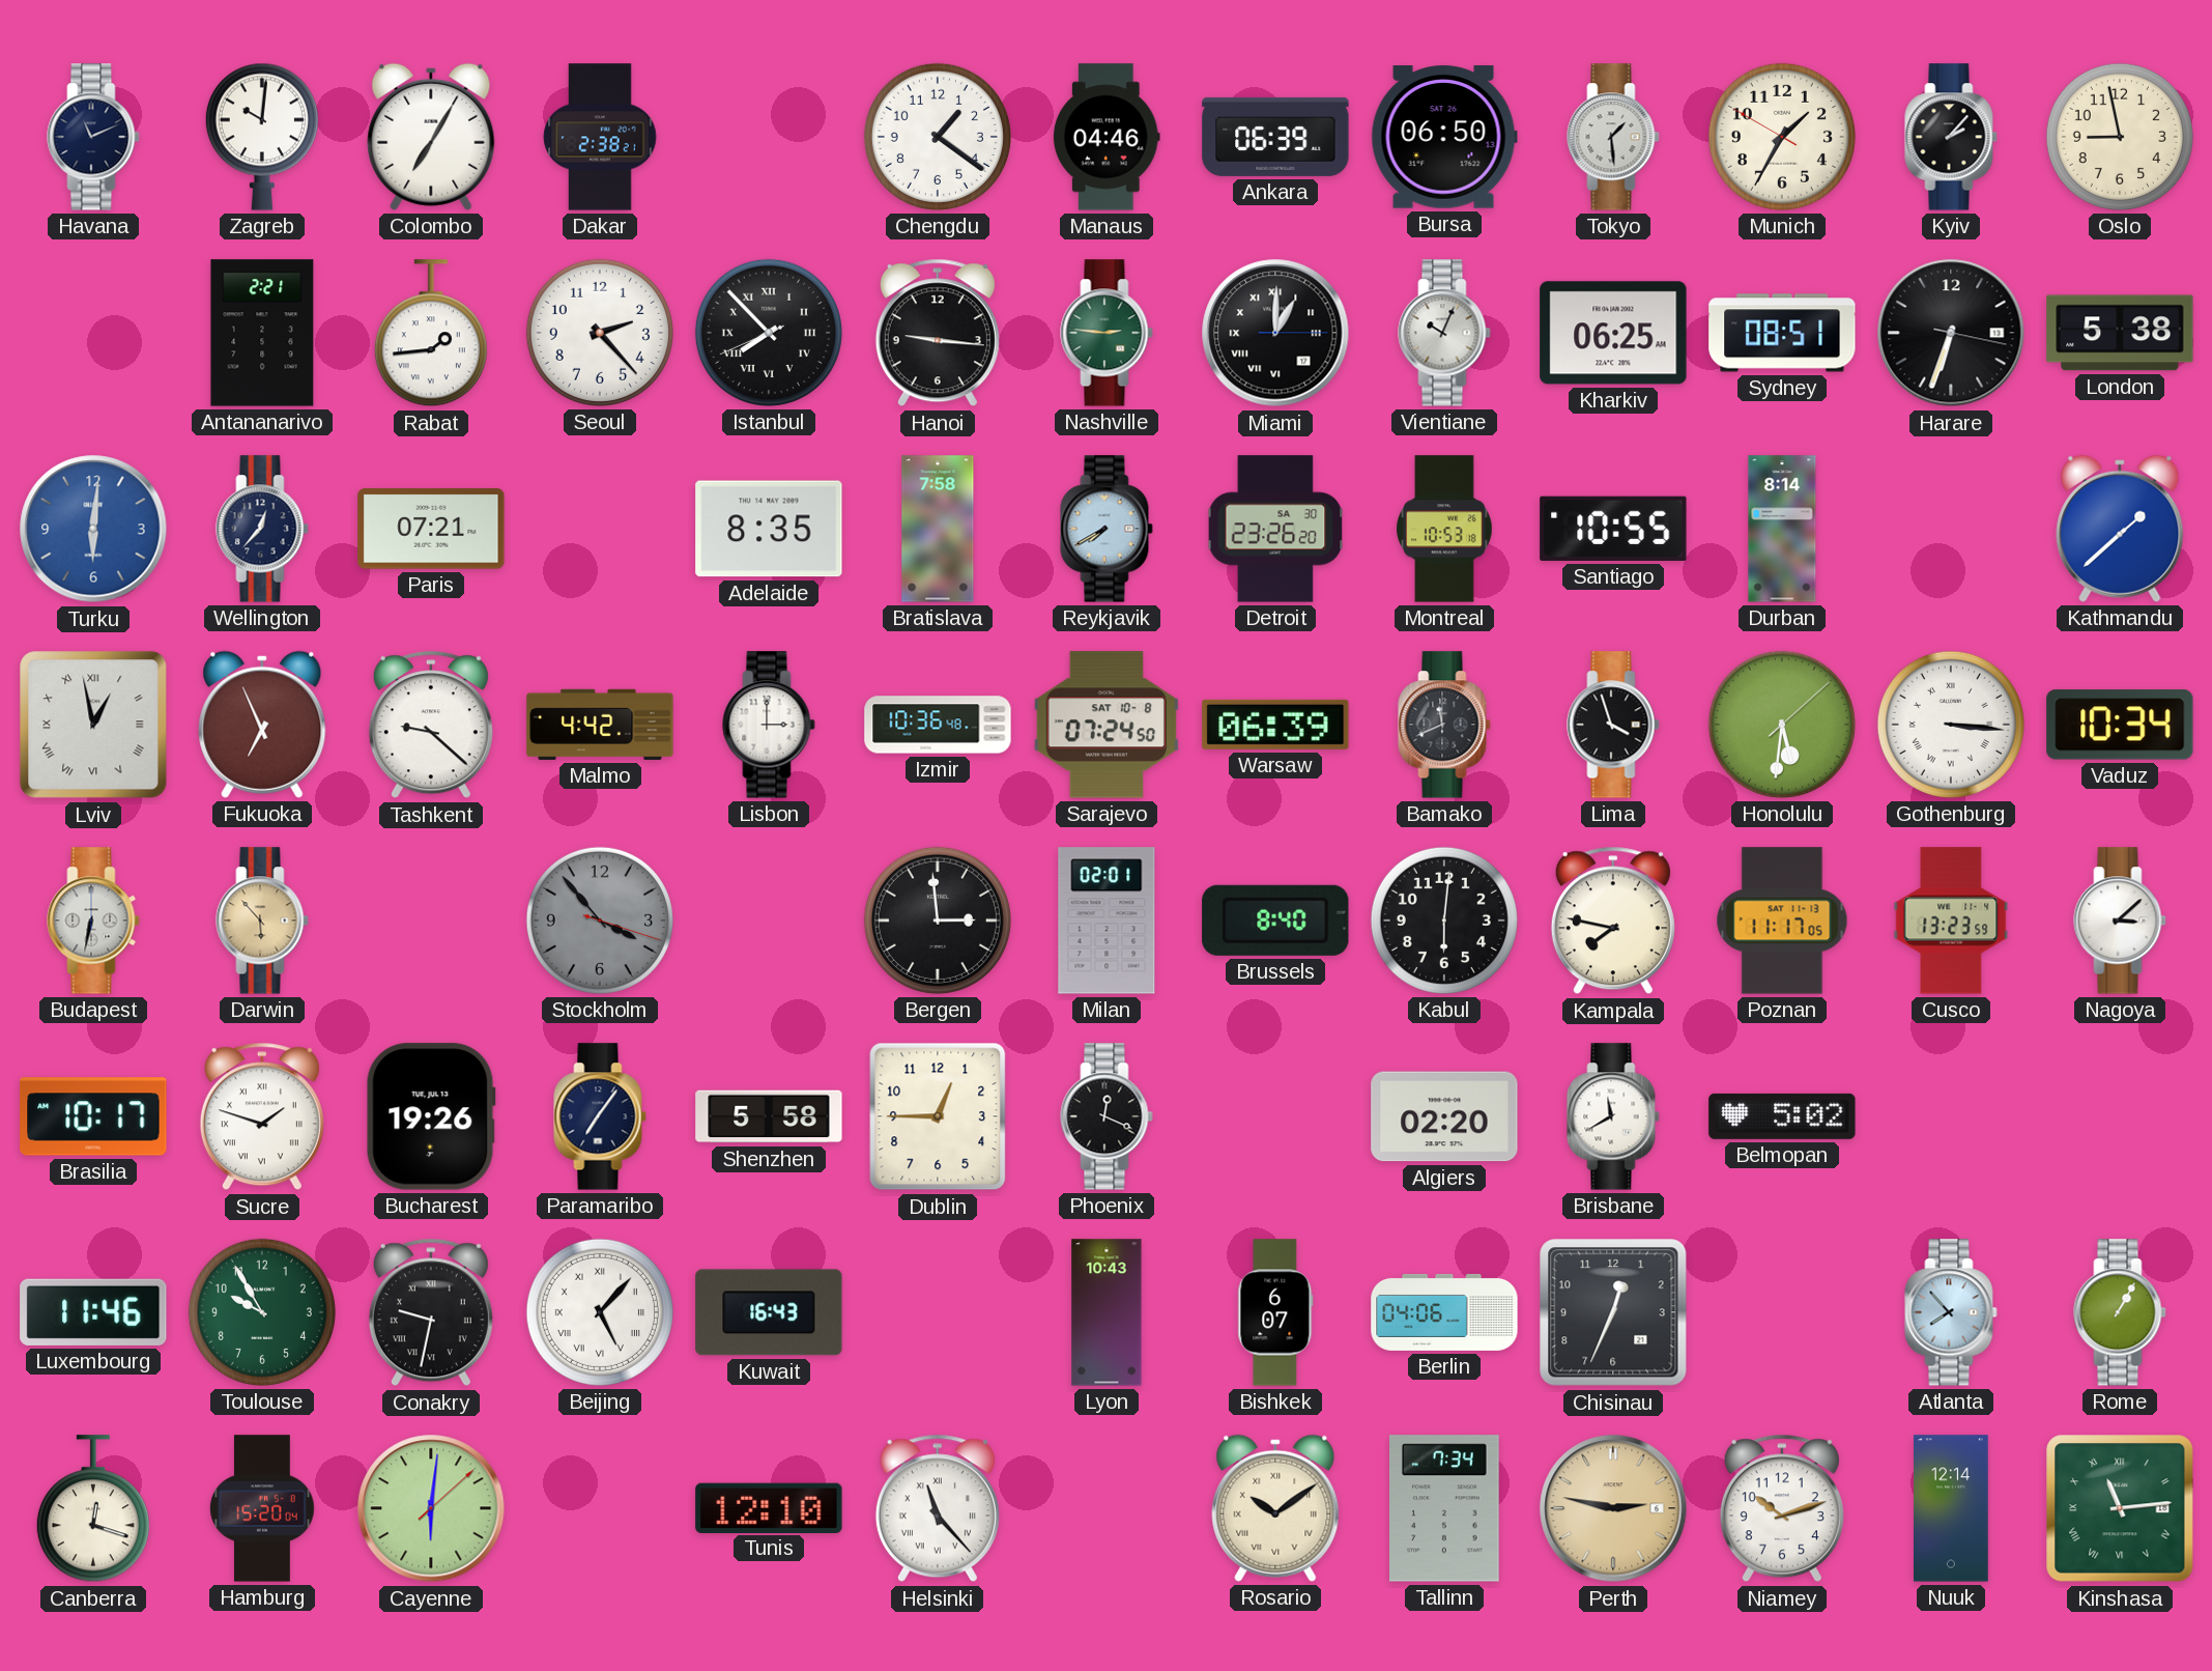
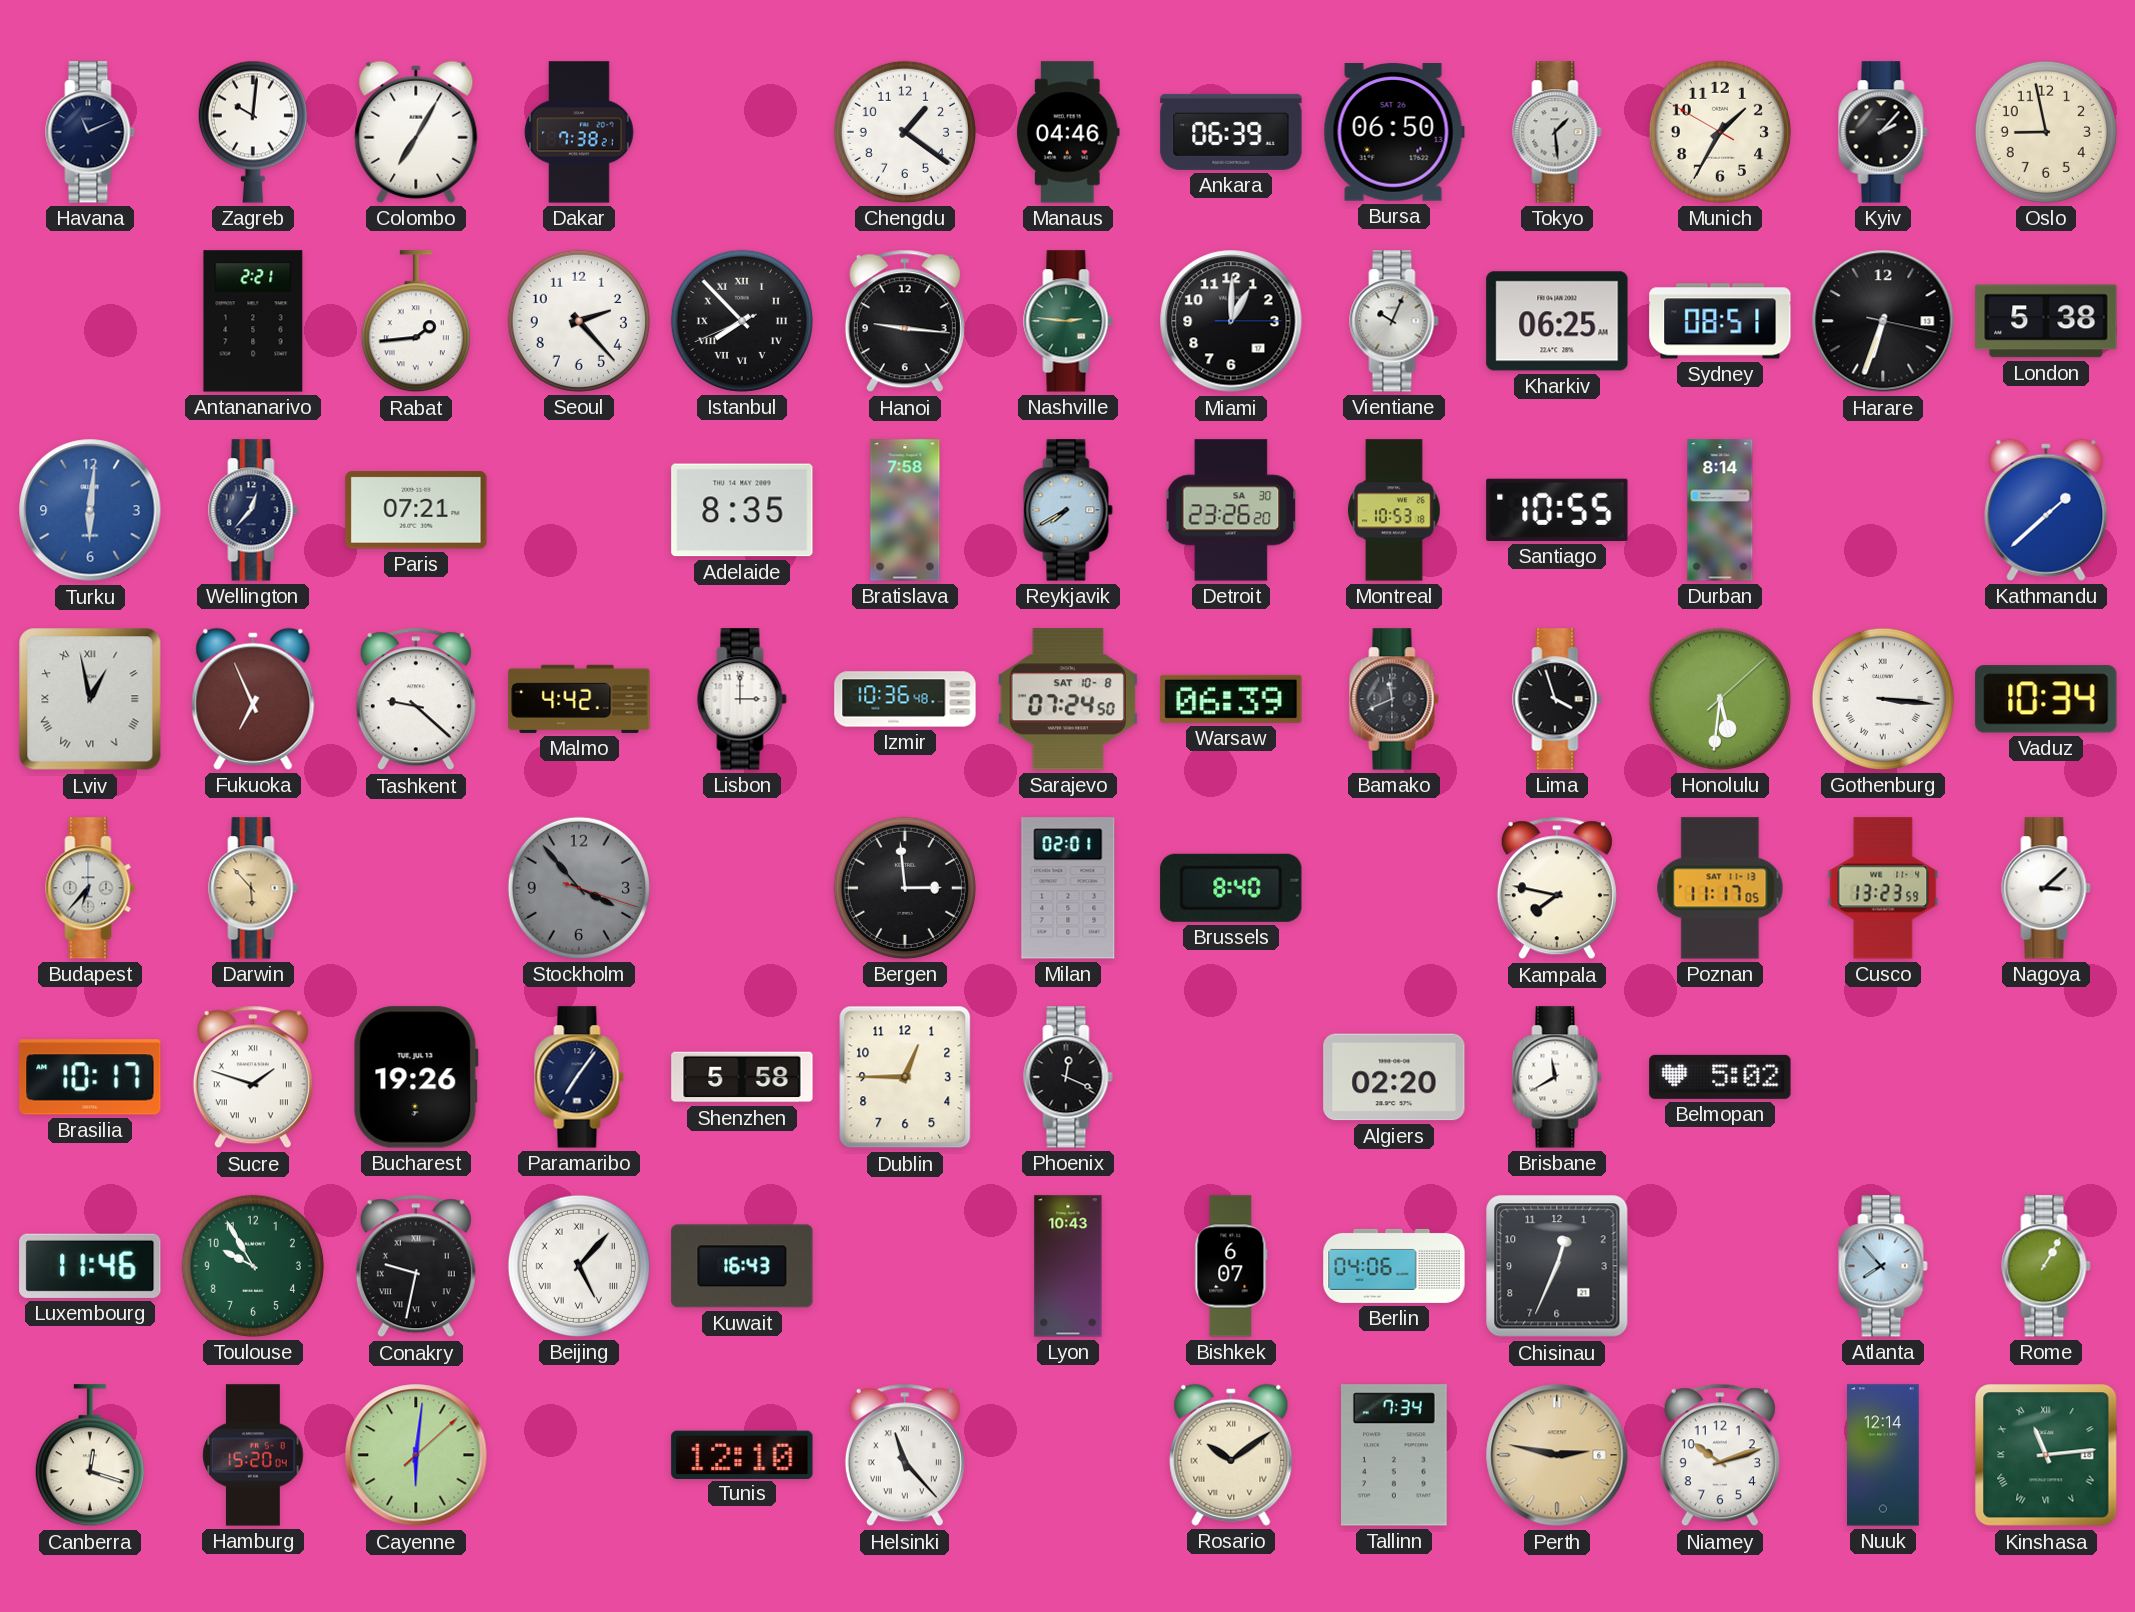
Dakar: 2:38 -> 7:38 (579, 132)
Miami numerals: Roman -> Arabic (1231, 321)
Budapest: 6:32 -> 6:37 (90, 888)
Kabul: 6:01 -> none (1444, 921)
